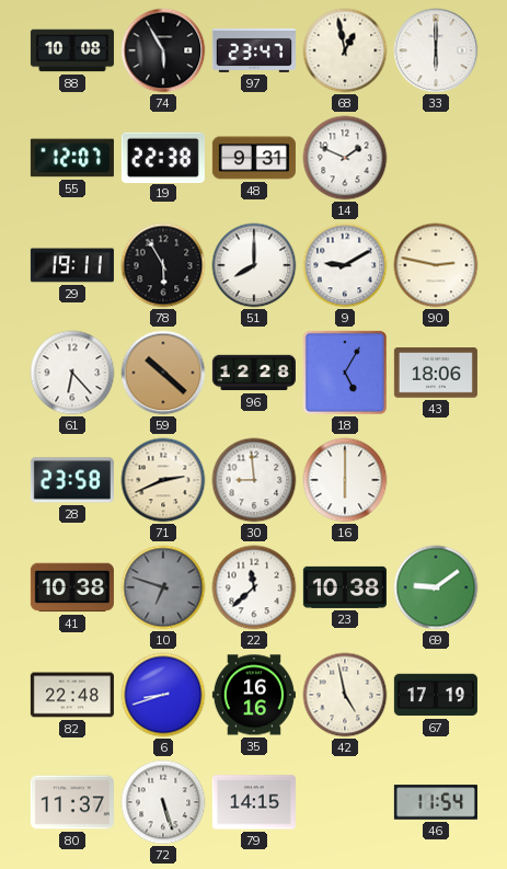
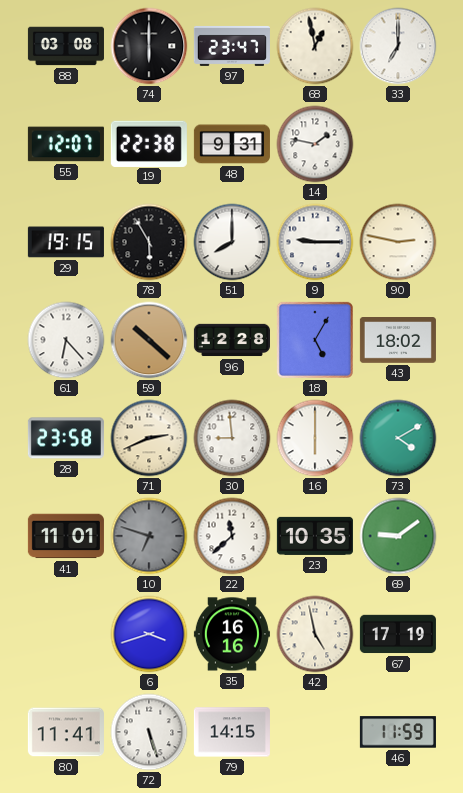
88: 10:08 -> 03:08 (66, 46)
74: 5:55 -> 6:00 (149, 46)
33: 6:00 -> 7:00 (398, 46)
14: 1:49 -> 1:47 (315, 144)
29: 19:11 -> 19:15 (66, 242)
9: 9:10 -> 9:15 (315, 242)
43: 18:06 -> 18:02 (398, 340)
73: none -> 4:10 (398, 438)
41: 10:38 -> 11:01 (66, 536)
23: 10:38 -> 10:35 (315, 536)
82: 22:48 -> none (72, 695)
6: 8:42 -> 3:42 (149, 634)
80: 11:37 -> 11:41 (66, 732)
46: 11:54 -> 11:59 (398, 732)
